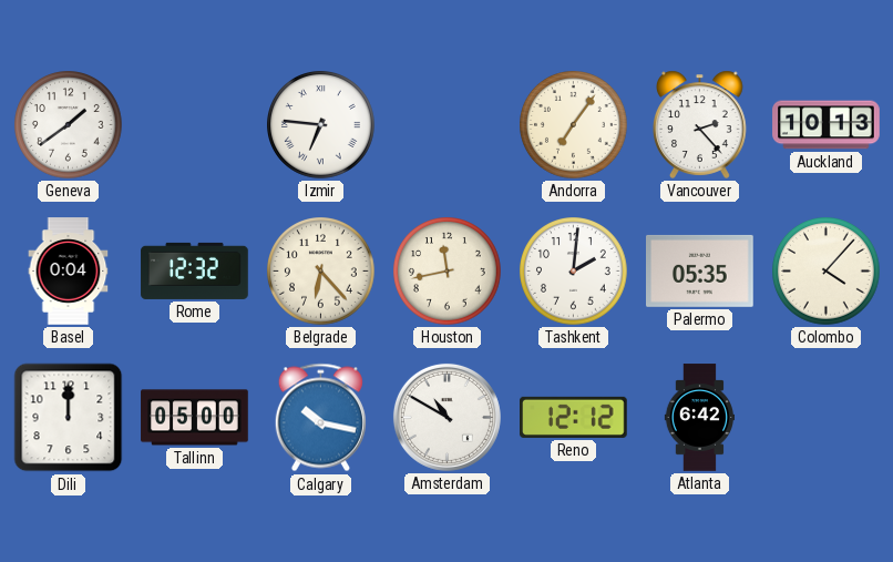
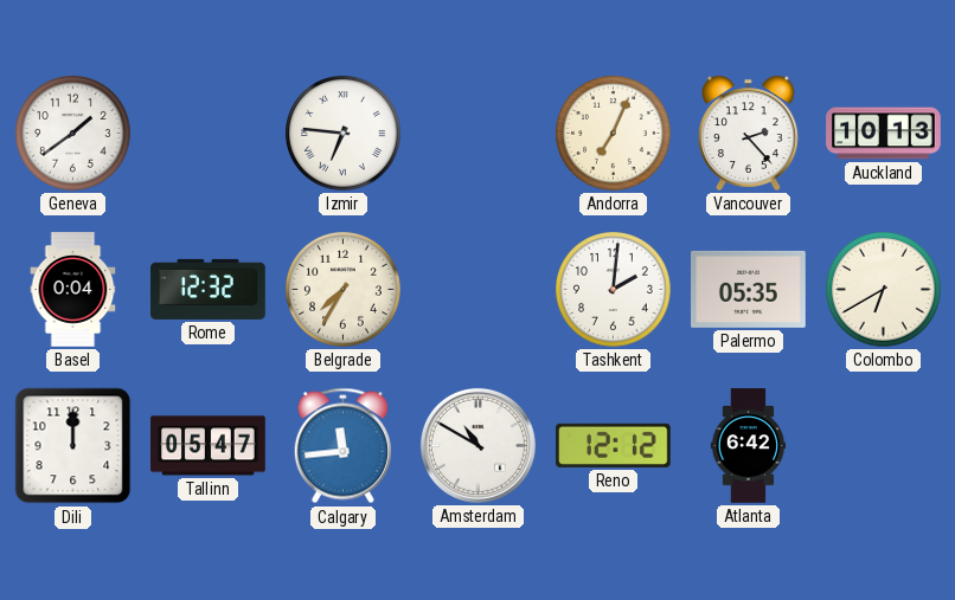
Andorra: 7:06 -> 7:04 (614, 134)
Belgrade: 6:23 -> 7:35 (344, 290)
Houston: 11:43 -> none (448, 272)
Colombo: 4:07 -> 6:40 (884, 290)
Tallinn: 05:00 -> 05:47 (209, 446)
Calgary: 10:17 -> 11:44 (342, 446)
